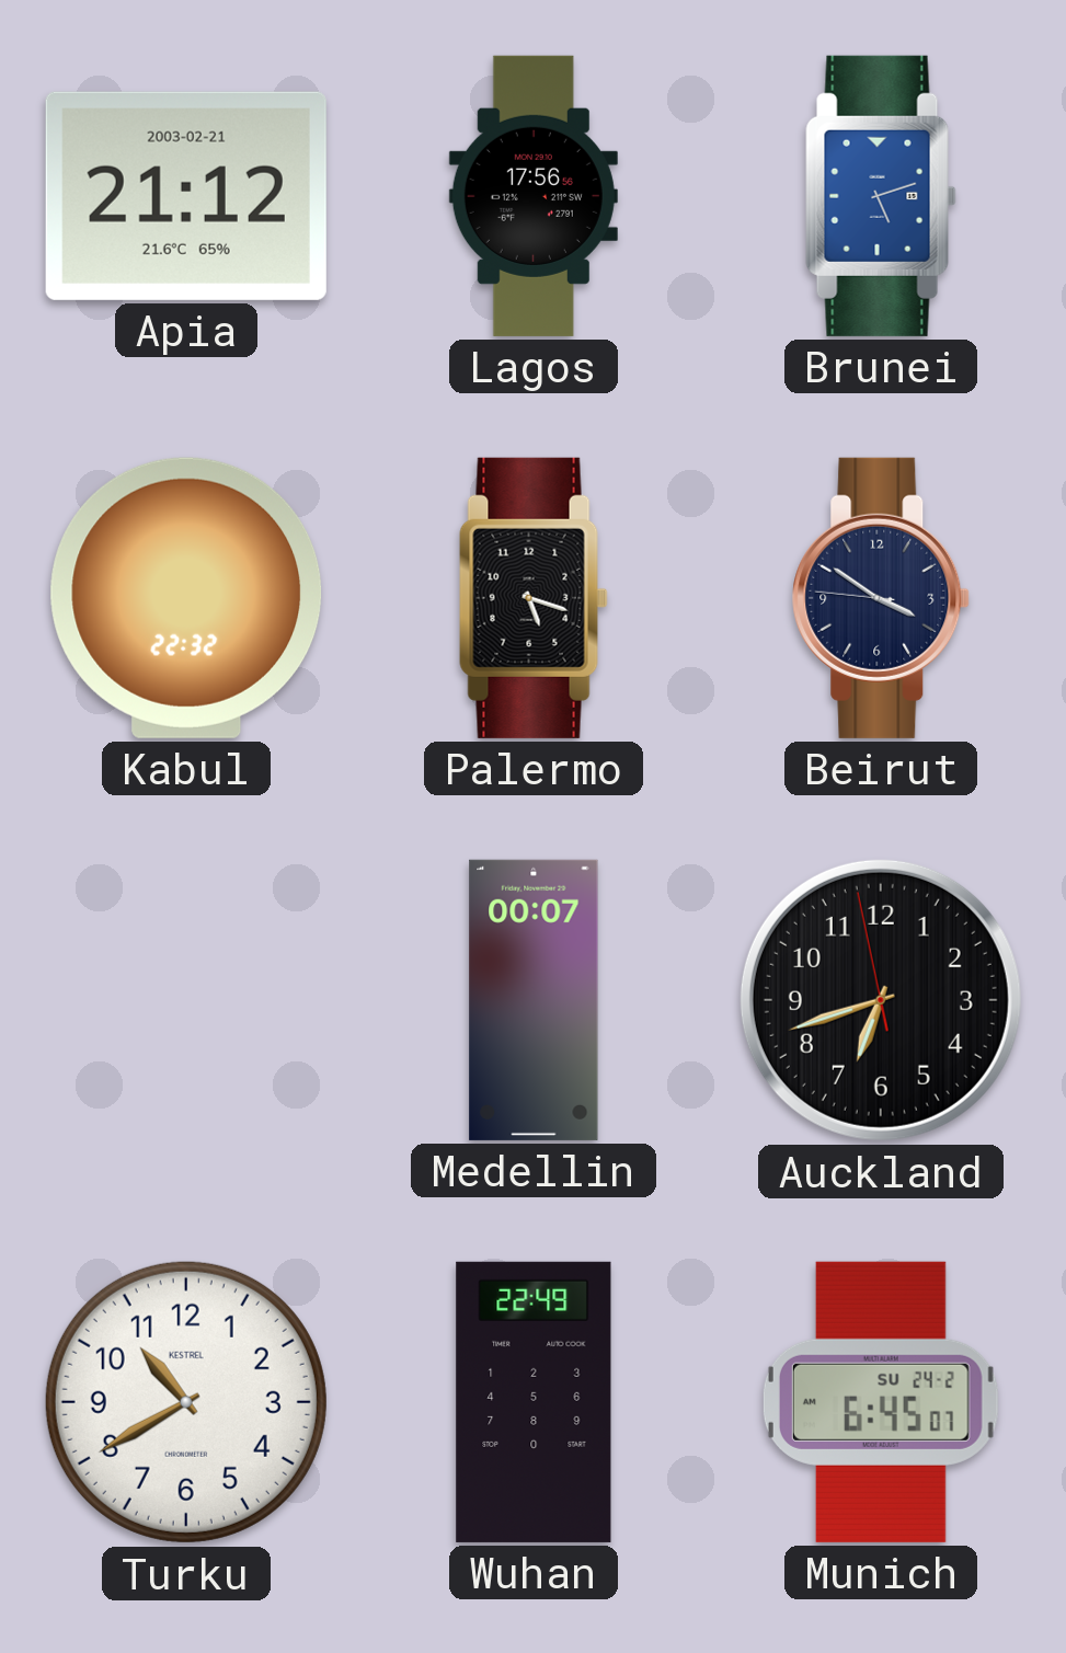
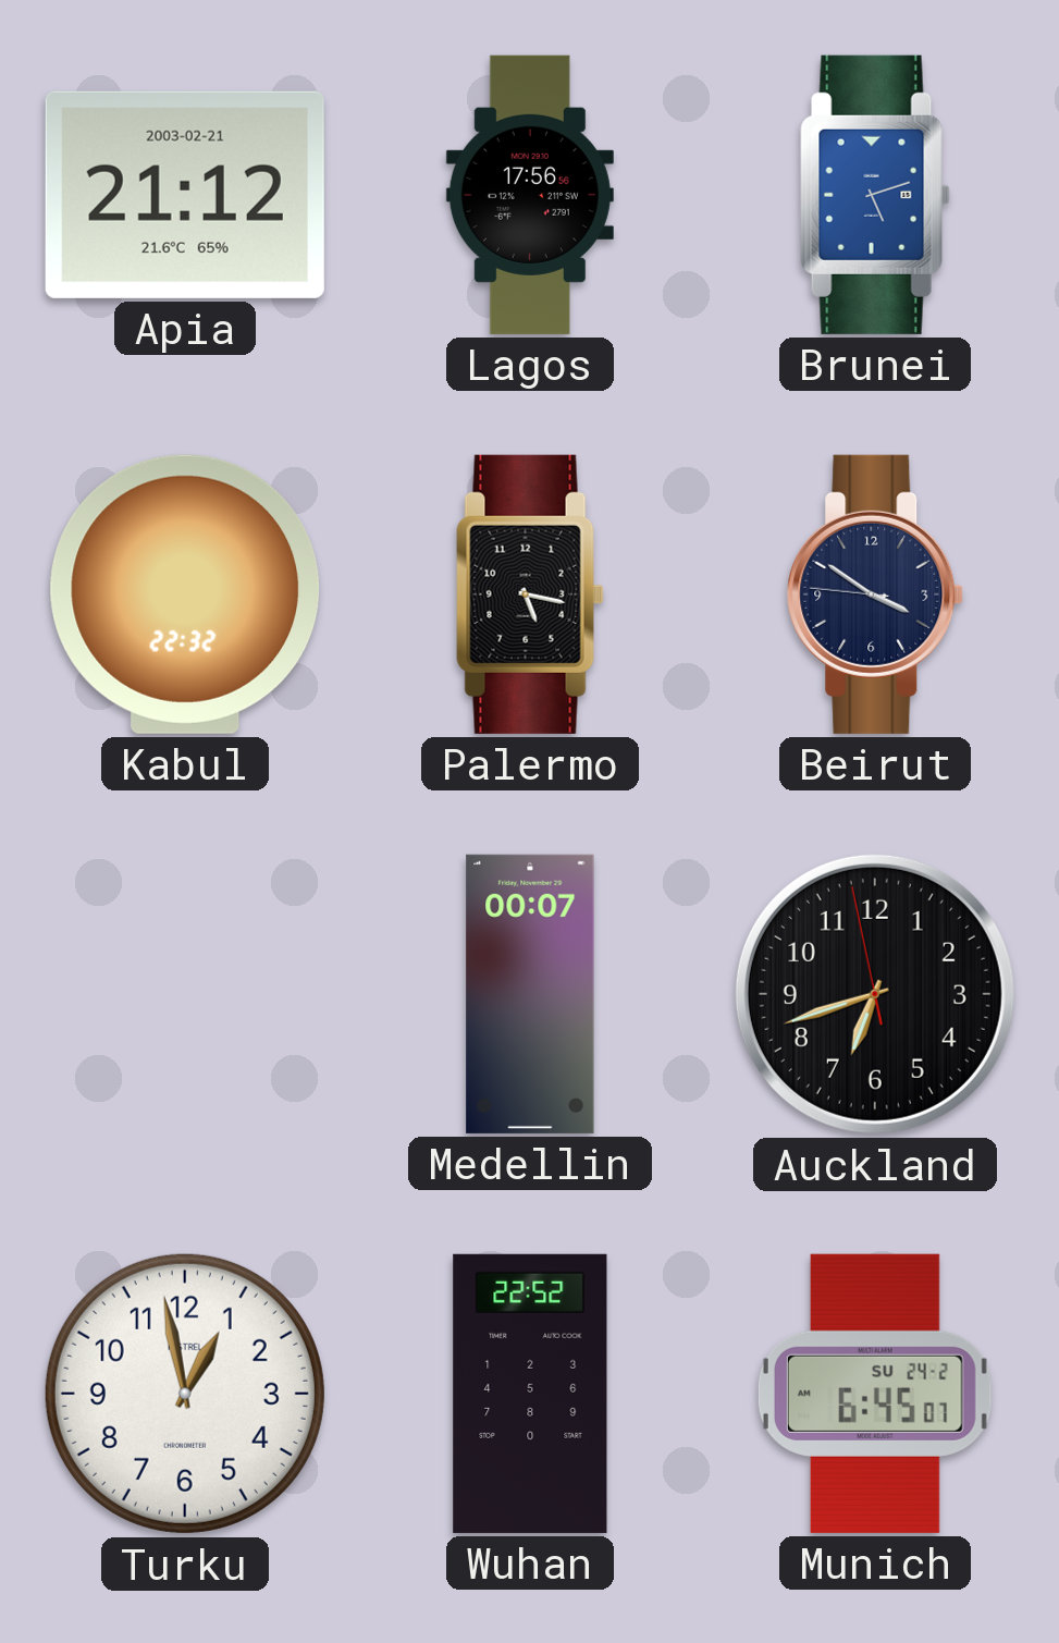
Palermo: 5:18 -> 5:17 (530, 594)
Turku: 10:40 -> 12:58 (185, 1394)
Wuhan: 22:49 -> 22:52 (530, 1394)
